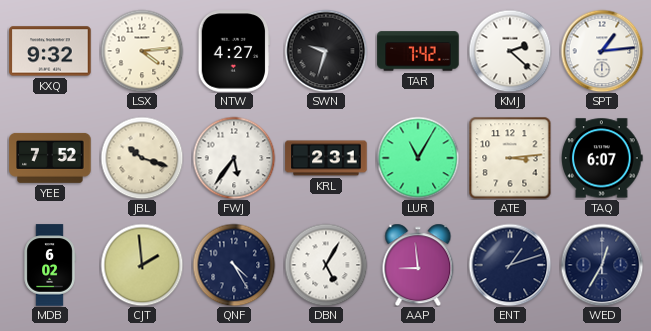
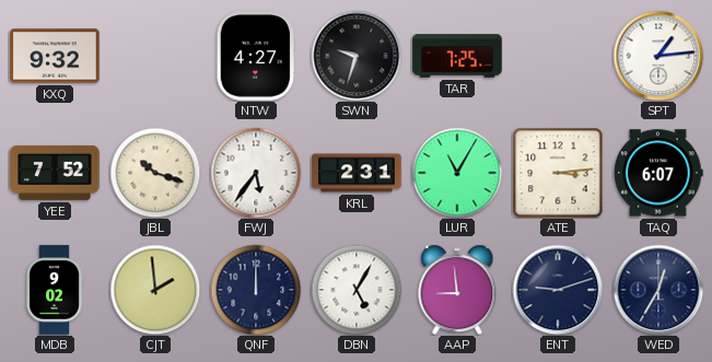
LSX: 4:14 -> none (142, 51)
TAR: 7:42 -> 7:25 (457, 56)
KMJ: 2:22 -> none (510, 51)
MDB: 6:02 -> 9:02 (55, 290)
QNF: 4:25 -> 12:00 (256, 290)
ENT: 1:12 -> 9:12 (558, 290)
